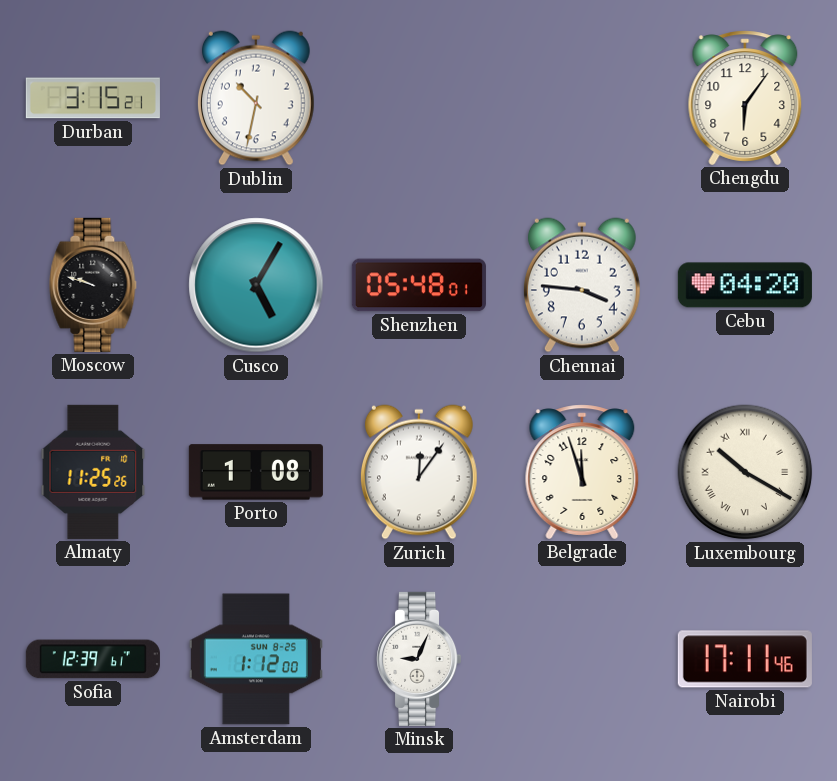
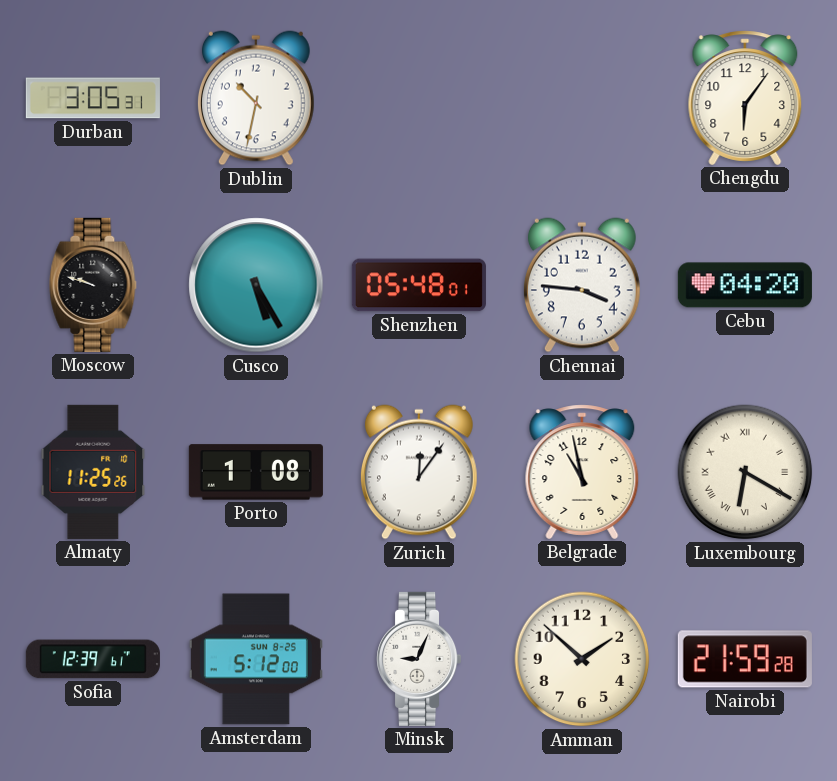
Durban: 3:15 -> 3:05 (93, 98)
Cusco: 5:05 -> 5:25 (256, 285)
Belgrade: 11:57 -> 10:58 (582, 472)
Luxembourg: 10:20 -> 6:20 (745, 472)
Amsterdam: 1:12 -> 5:12 (256, 659)
Amman: none -> 1:52 (582, 659)
Nairobi: 17:11 -> 21:59 (745, 659)
